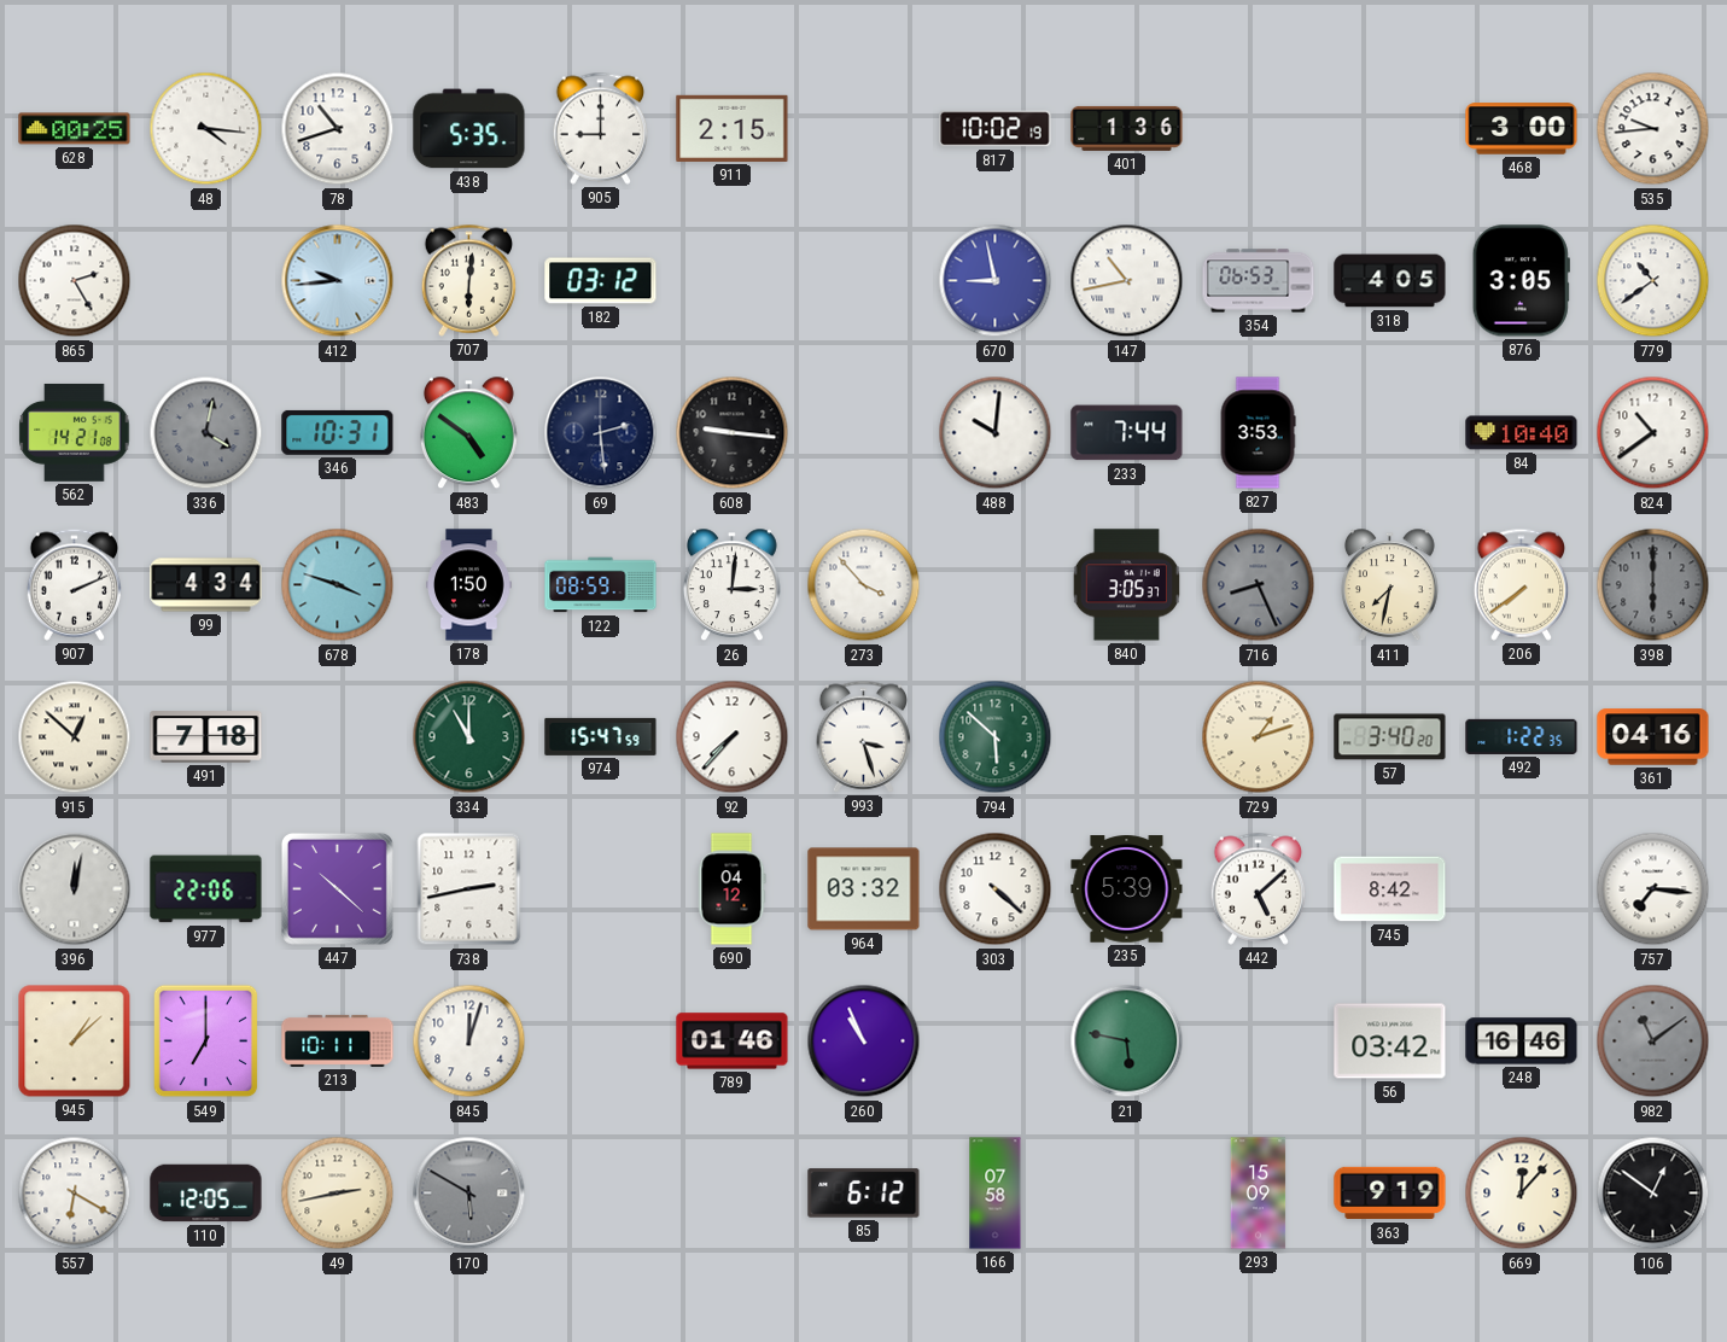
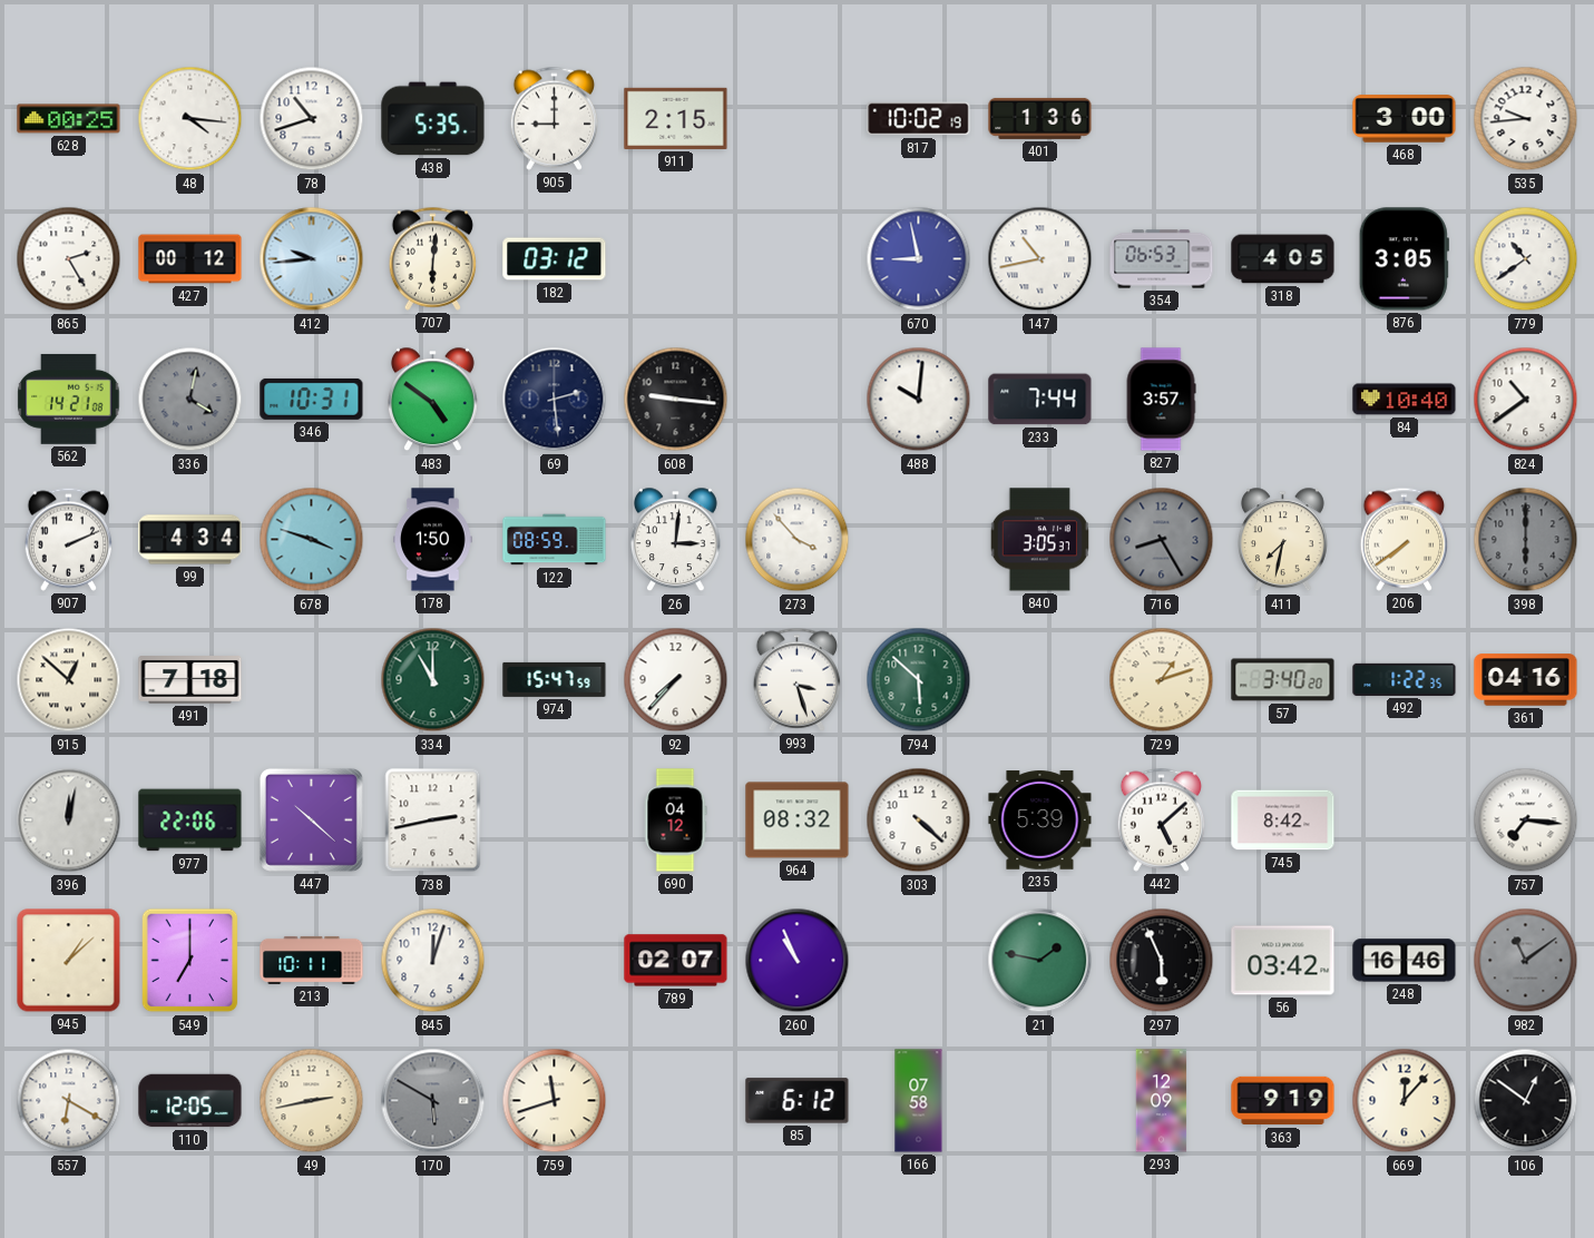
427: none -> 00:12 (190, 259)
827: 3:53 -> 3:57 (1161, 400)
716: 8:26 -> 8:25 (1162, 540)
964: 03:32 -> 08:32 (798, 821)
789: 01:46 -> 02:07 (676, 961)
21: 5:47 -> 1:47 (1040, 961)
297: none -> 5:56 (1162, 961)
759: none -> 11:42 (555, 1101)
293: 15:09 -> 12:09 (1162, 1101)
